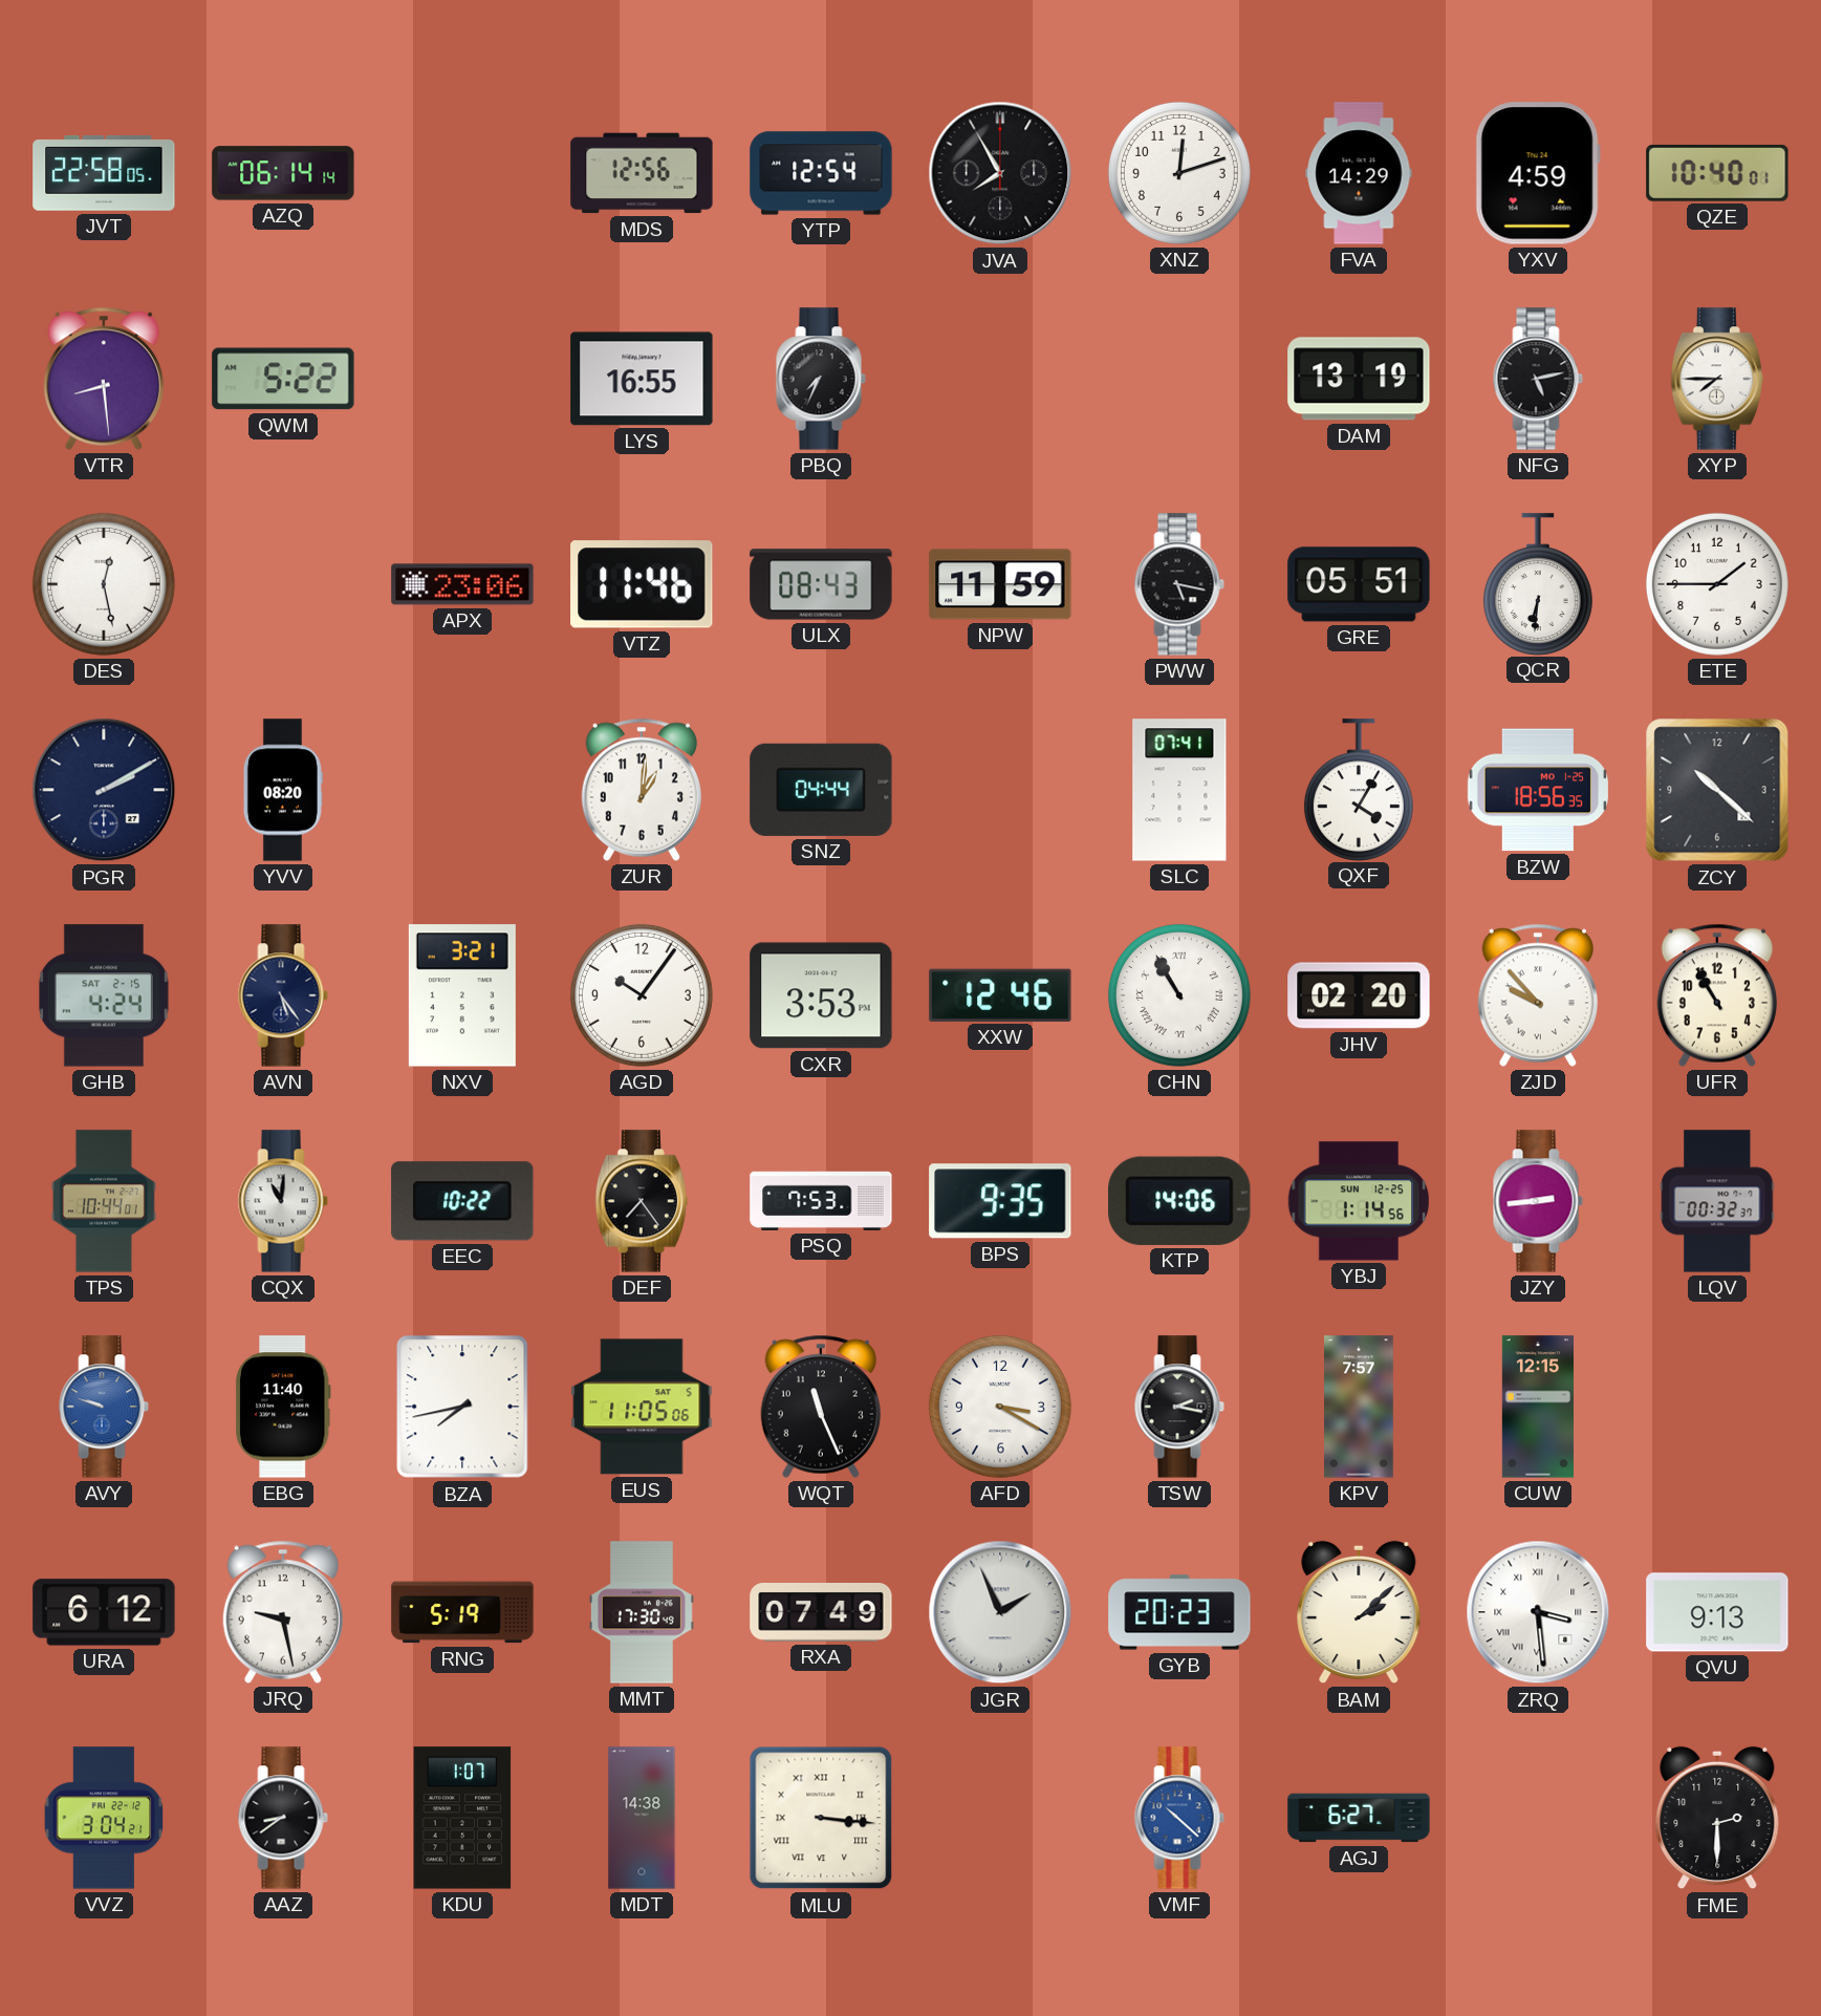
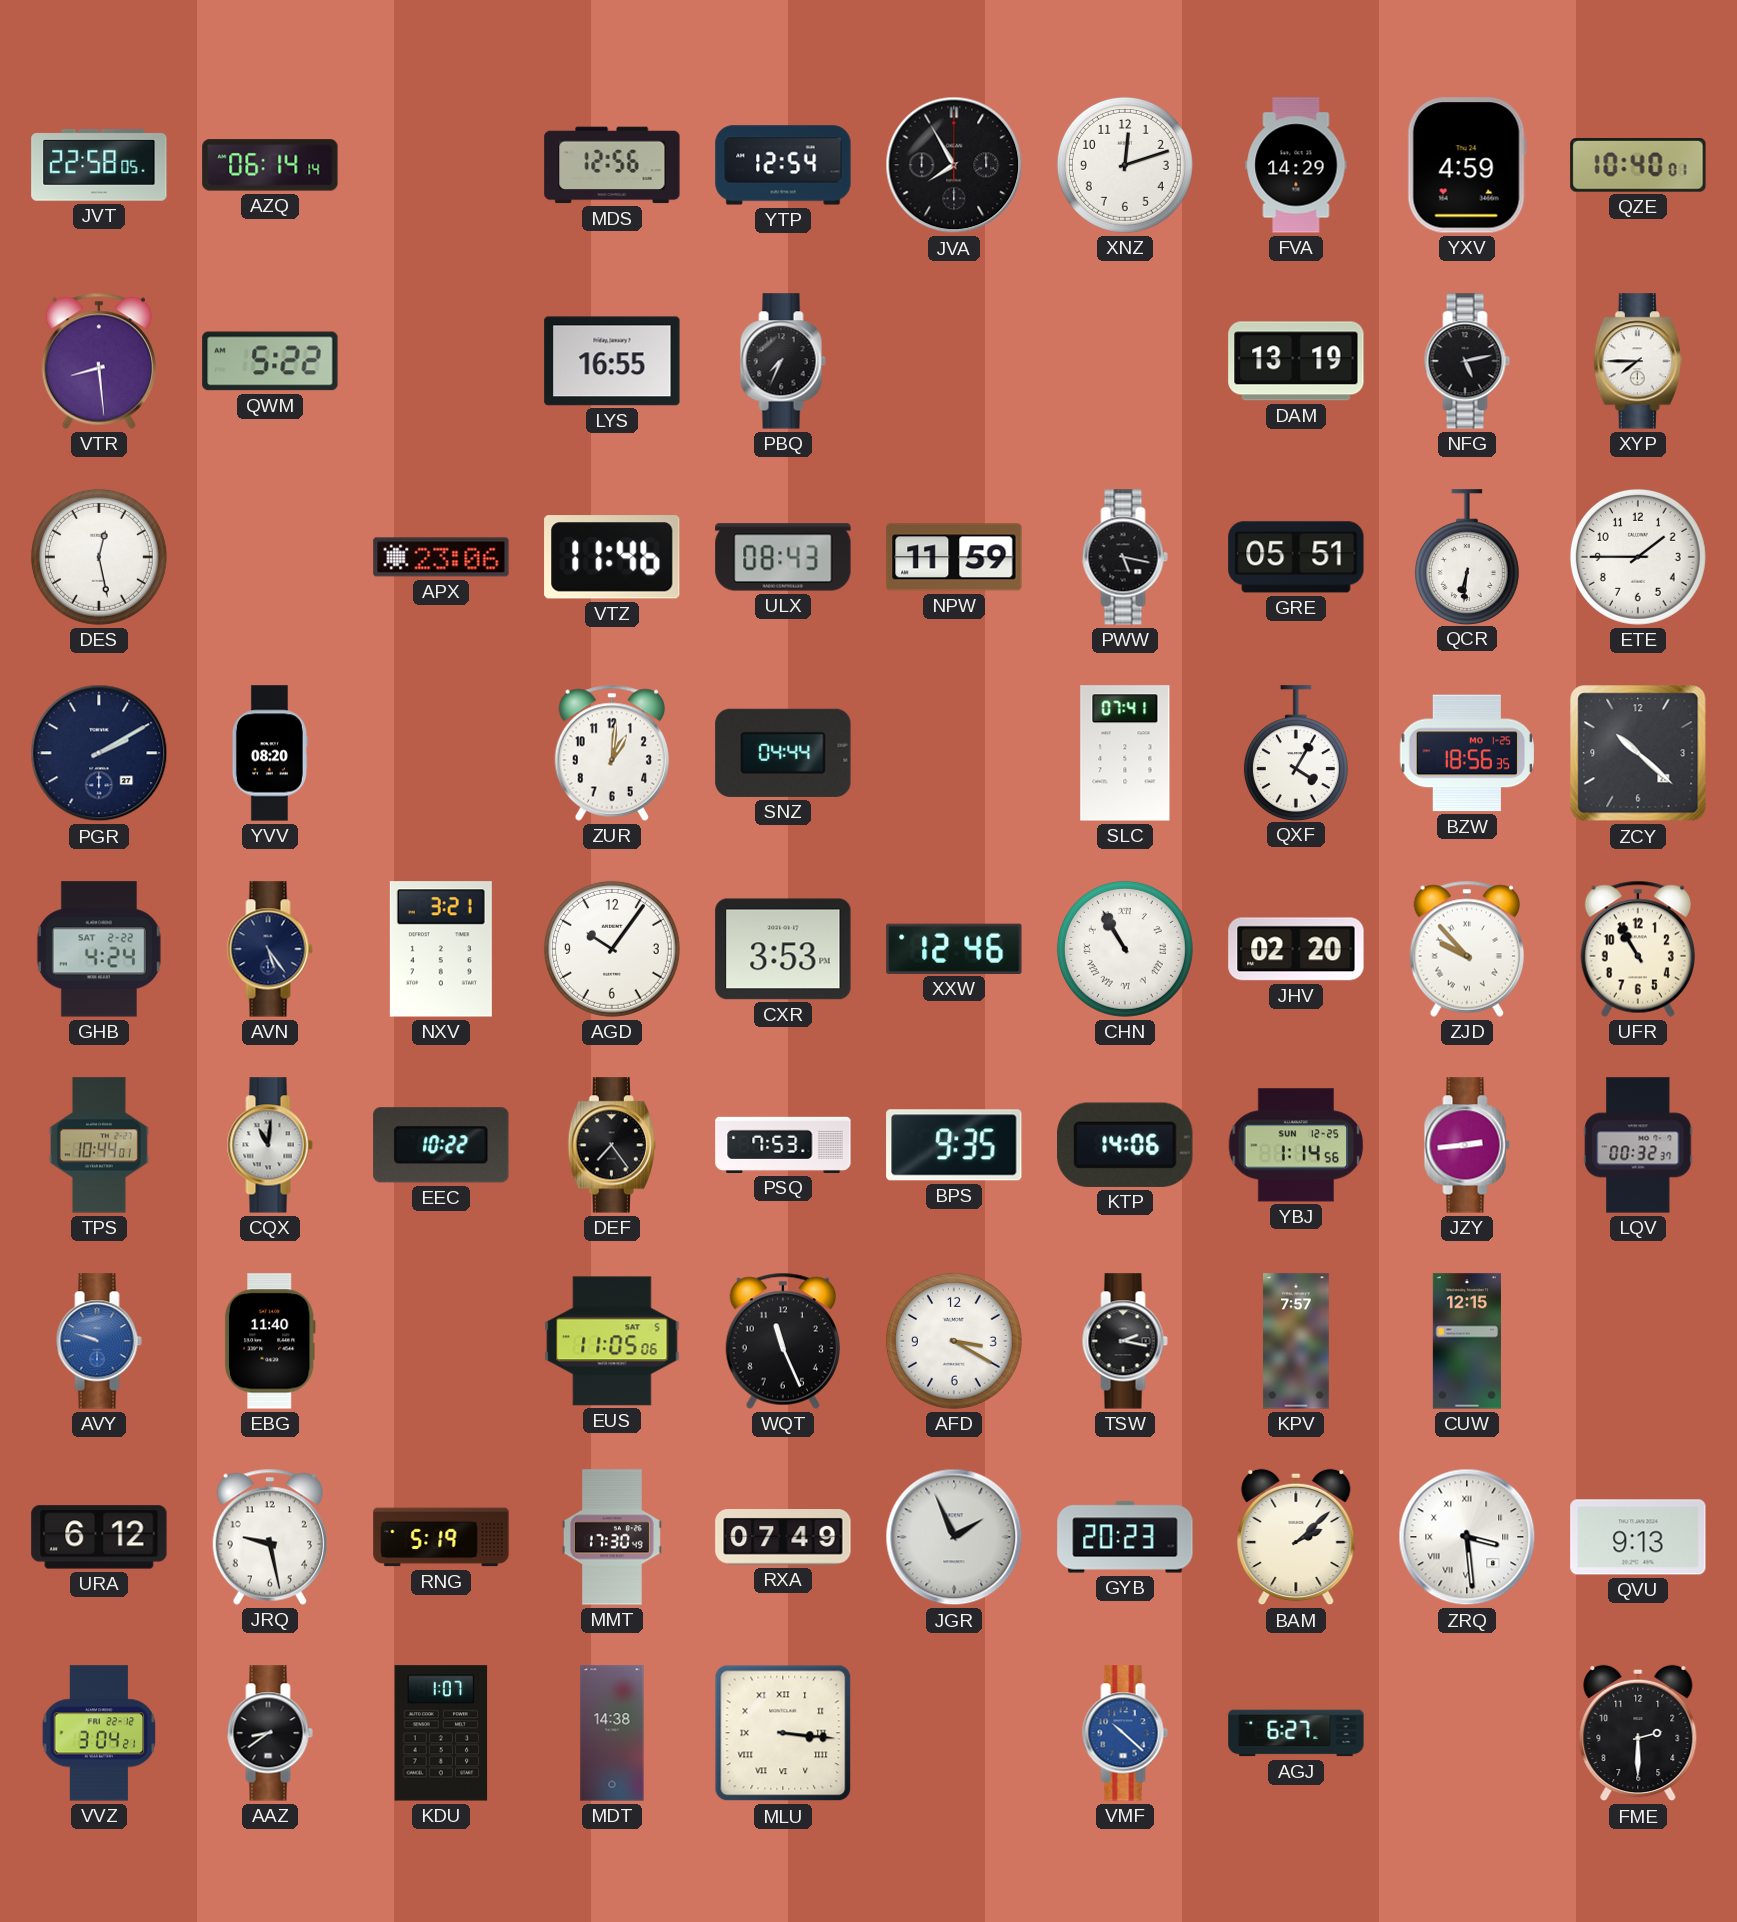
GHB date: SAT 2-15 -> SAT 2-22 (99, 949)
BZA: 7:43 -> none (462, 1407)
